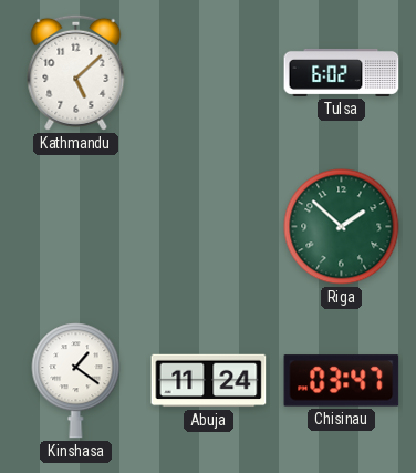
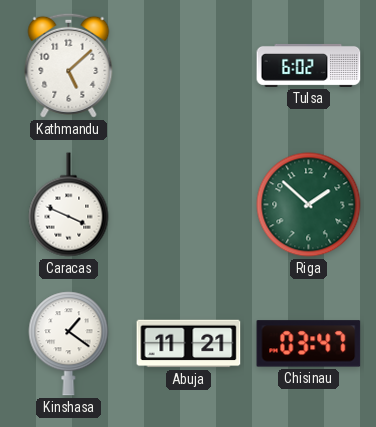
Caracas: none -> 3:49 (69, 205)
Abuja: 11:24 -> 11:21 (189, 344)
